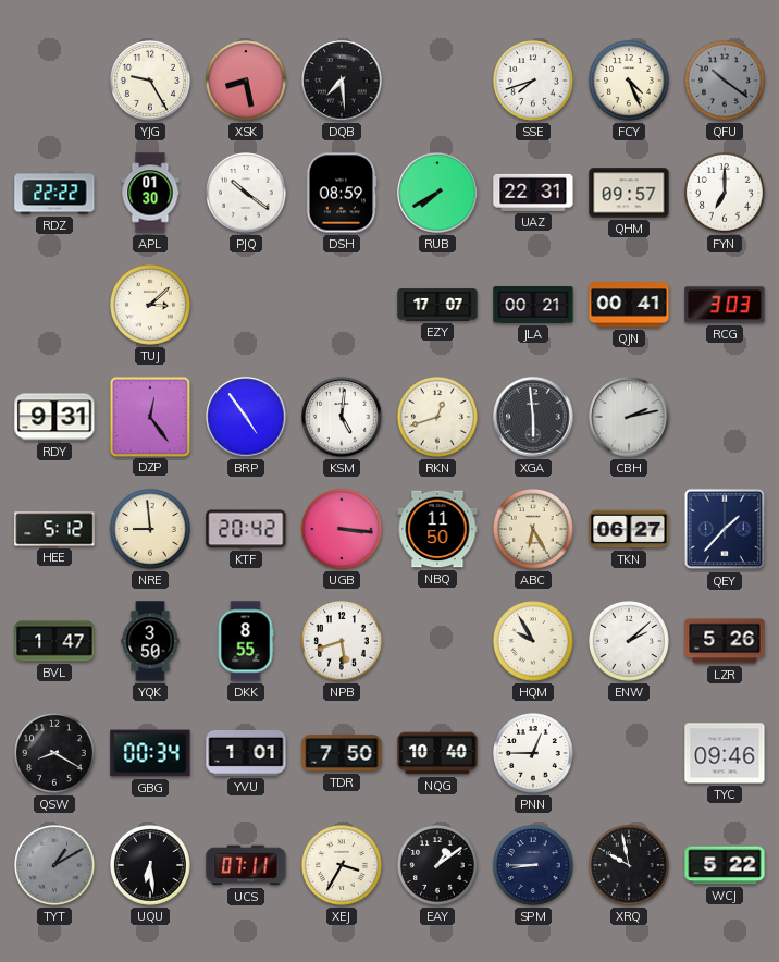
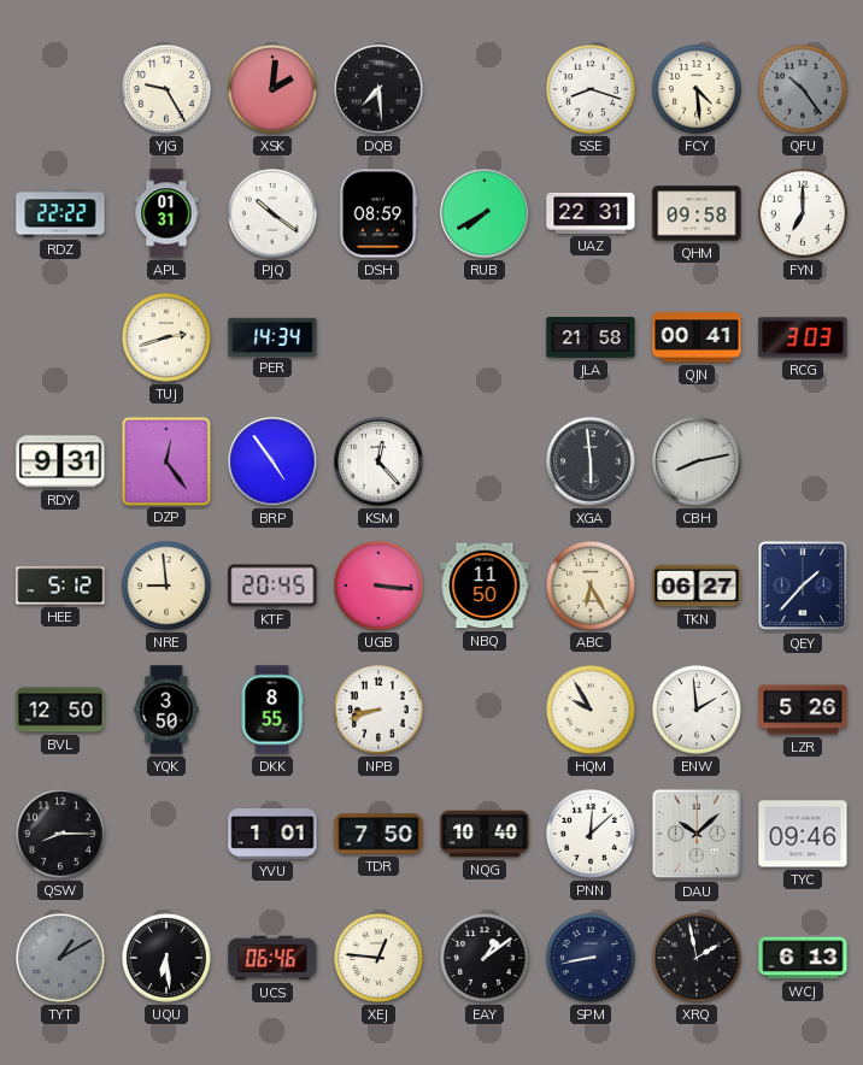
XSK: 8:28 -> 2:01 (274, 90)
SSE: 7:42 -> 8:18 (592, 90)
FCY: 4:26 -> 4:29 (698, 90)
QFU: 10:21 -> 10:24 (804, 90)
APL: 01:30 -> 01:31 (166, 213)
QHM: 09:57 -> 09:58 (697, 213)
TUJ: 3:08 -> 2:42 (168, 339)
PER: none -> 14:34 (272, 336)
EZY: 17:07 -> none (437, 305)
JLA: 00:21 -> 21:58 (591, 337)
KSM: 5:01 -> 12:23 (378, 461)
RKN: 12:42 -> none (438, 418)
CBH: 2:13 -> 8:13 (697, 461)
KTF: 20:42 -> 20:45 (272, 586)
BVL: 1:47 -> 12:50 (60, 710)
NPB: 5:42 -> 8:42 (380, 711)
ENW: 2:08 -> 1:59 (698, 711)
QSW: 8:20 -> 8:15 (61, 835)
GBG: 00:34 -> none (150, 753)
PNN: 12:45 -> 12:08 (592, 835)
DAU: none -> 10:08 (697, 834)
UCS: 07:11 -> 06:46 (272, 958)
XEJ: 3:35 -> 12:46 (380, 959)
SPM: 8:45 -> 8:43 (592, 959)
XRQ: 9:58 -> 1:58 (698, 959)
WCJ: 5:22 -> 6:13 (803, 958)
